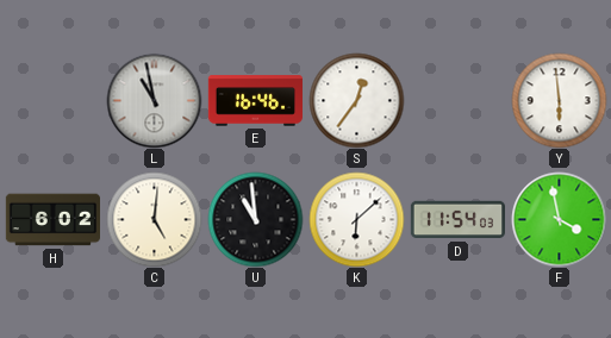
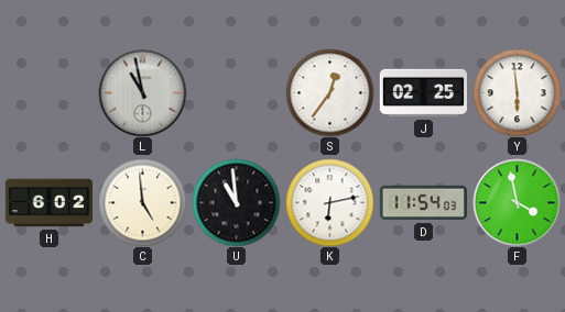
E: 16:46 -> none (255, 101)
J: none -> 02:25 (423, 93)
C: 5:01 -> 4:59 (142, 202)
K: 6:08 -> 6:13 (329, 202)
